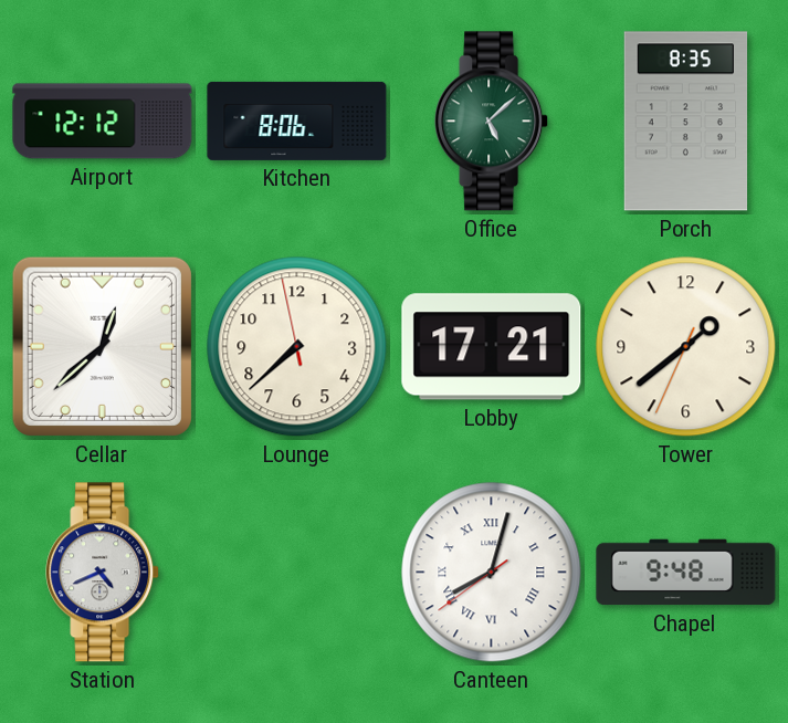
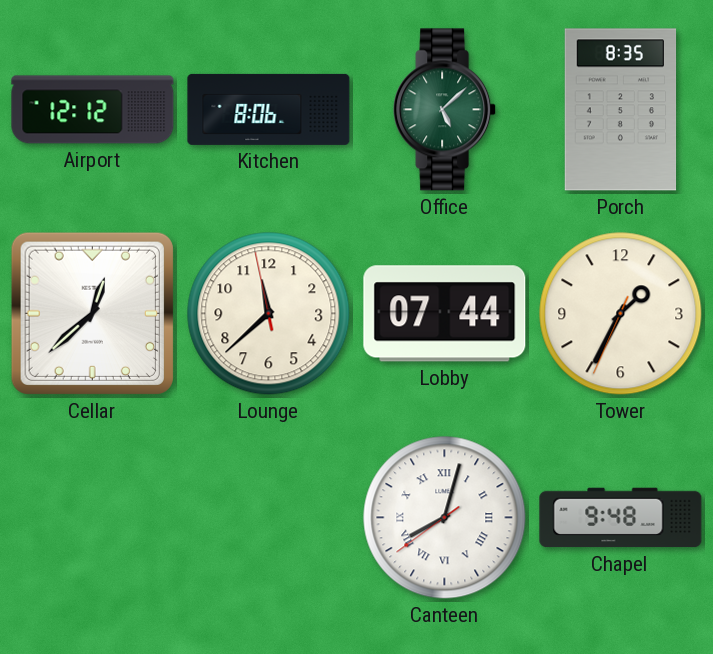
Lounge: 7:37 -> 11:37 (269, 314)
Lobby: 17:21 -> 07:44 (445, 314)
Tower: 1:38 -> 1:34 (621, 314)
Station: 4:41 -> none (103, 573)
